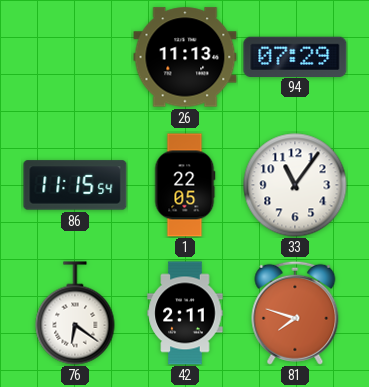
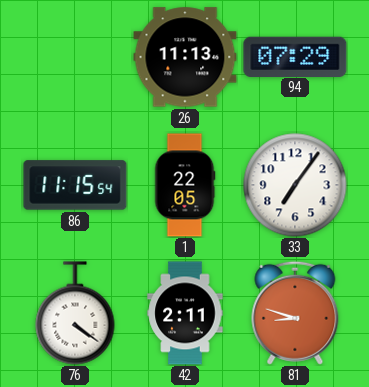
33: 11:06 -> 7:06 (295, 185)
76: 6:21 -> 4:21 (75, 313)
81: 7:48 -> 8:48 (295, 313)
